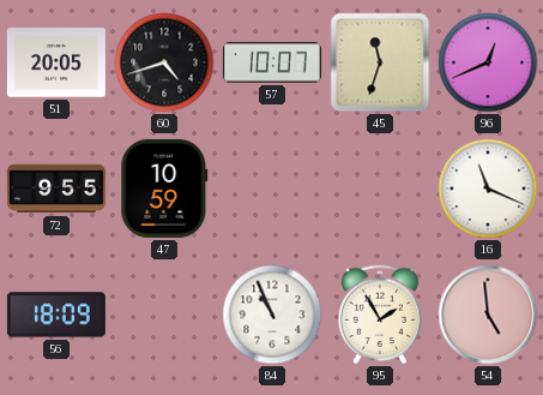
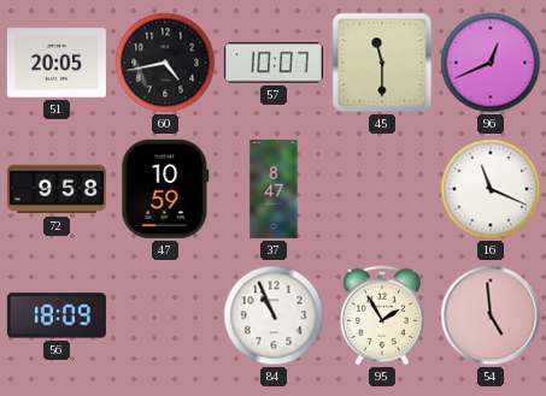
60: 4:42 -> 4:43 (165, 63)
45: 11:33 -> 11:30 (382, 63)
72: 9:55 -> 9:58 (57, 189)
37: none -> 8:47 (274, 189)
